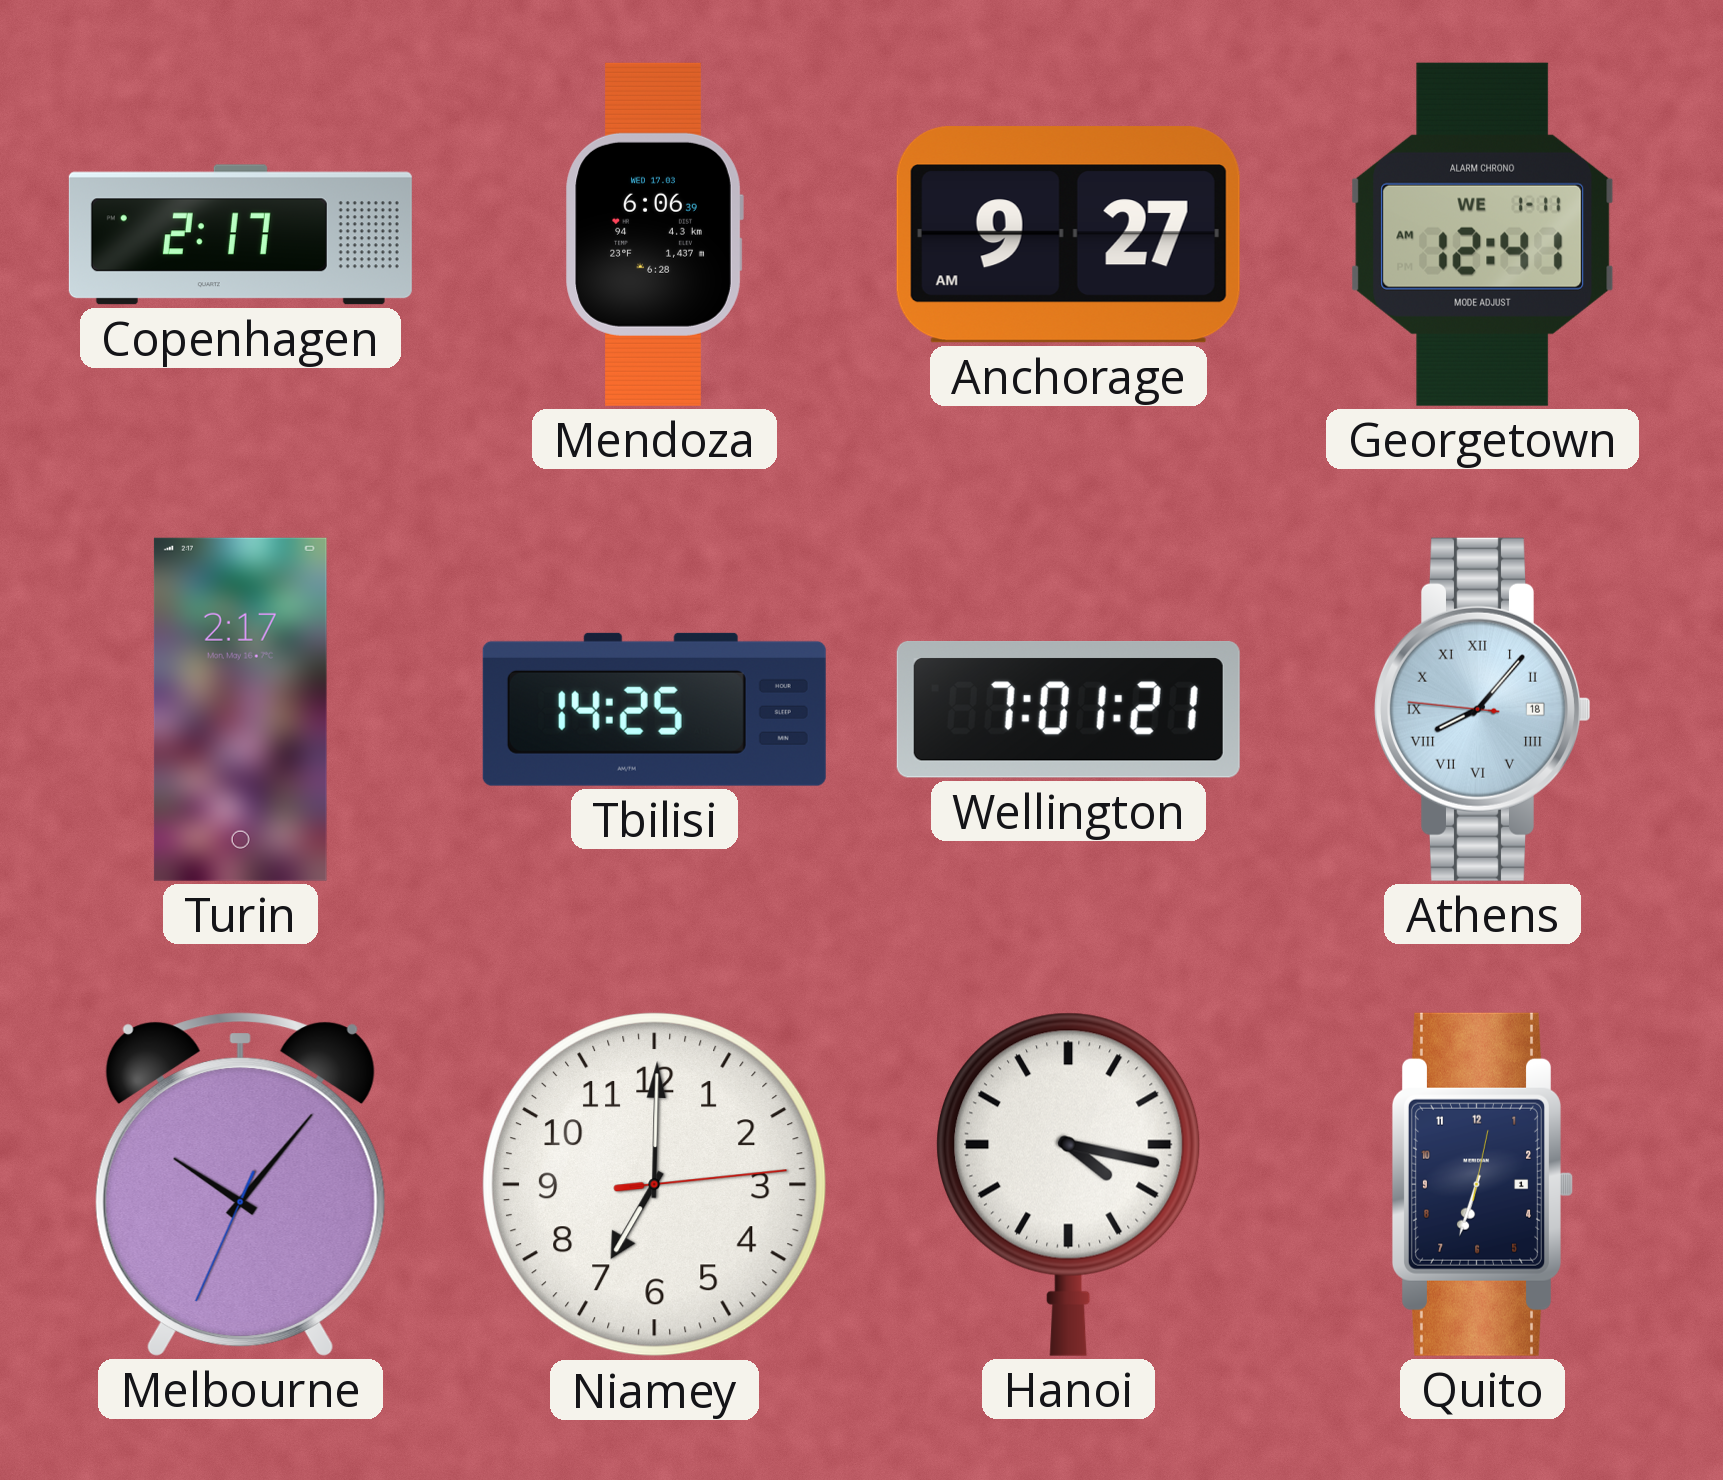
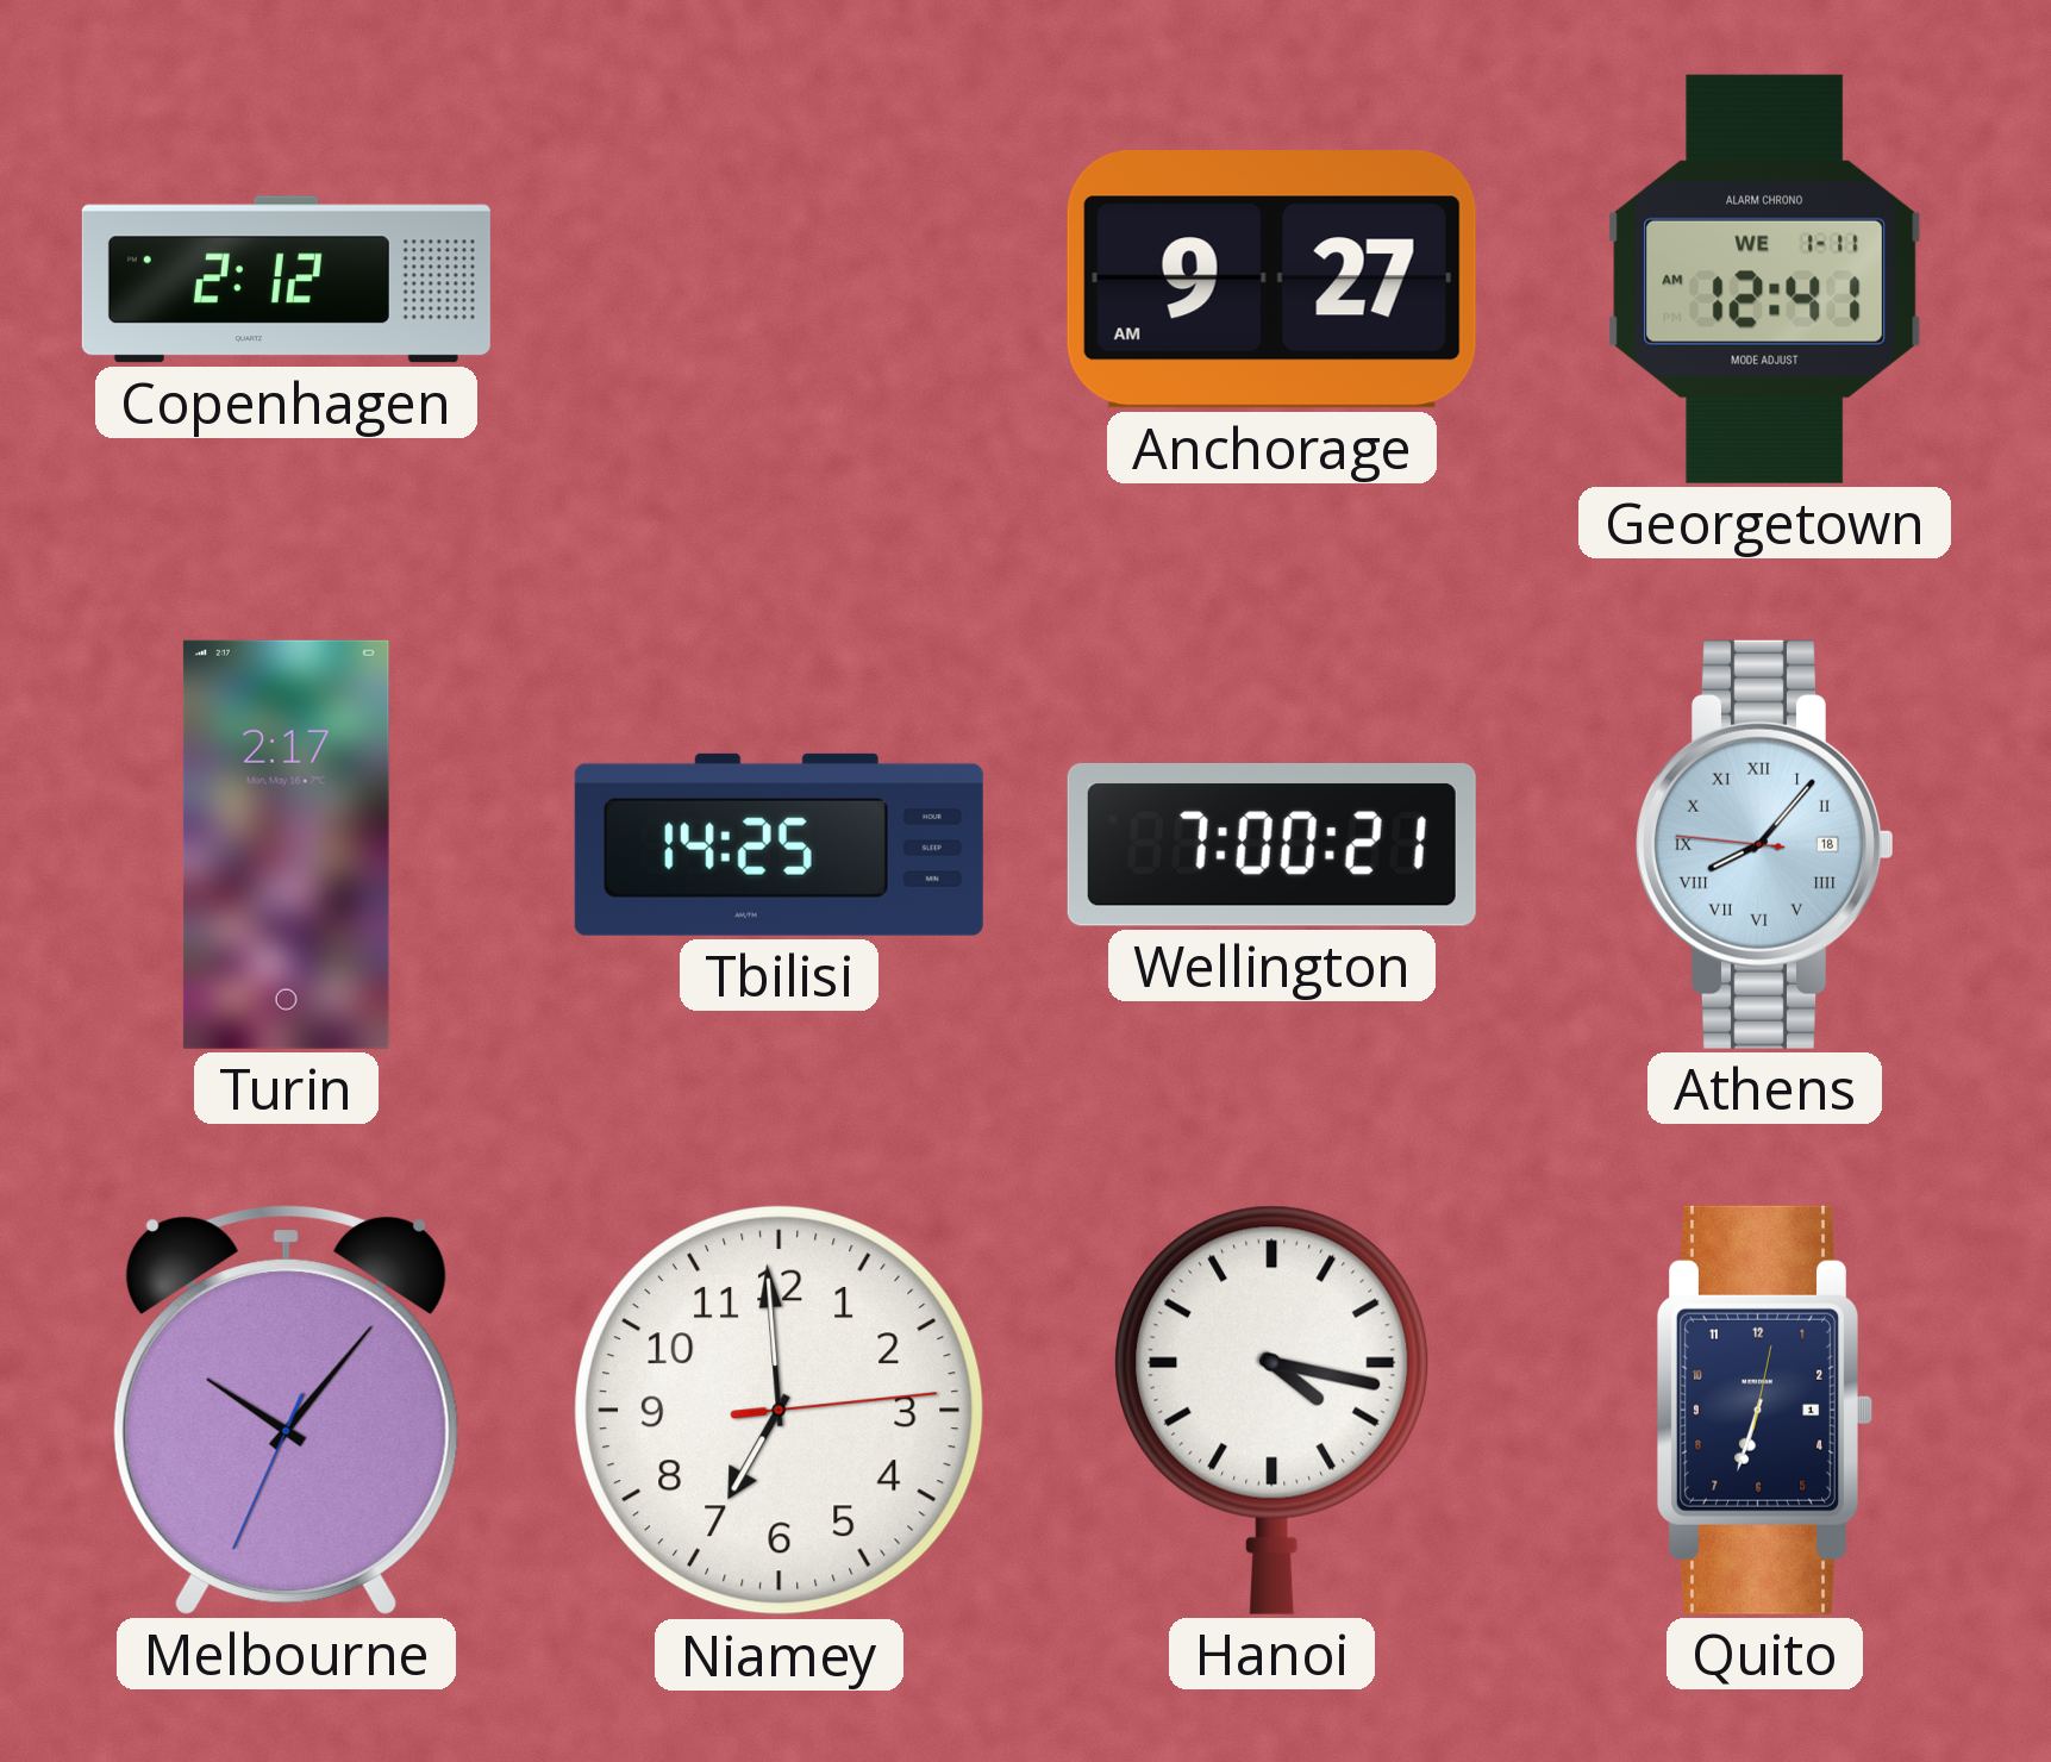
Copenhagen: 2:17 -> 2:12 (286, 280)
Mendoza: 6:06 -> none (654, 234)
Wellington: 7:01 -> 7:00 (1271, 844)
Niamey: 7:00 -> 6:59 (780, 1411)
